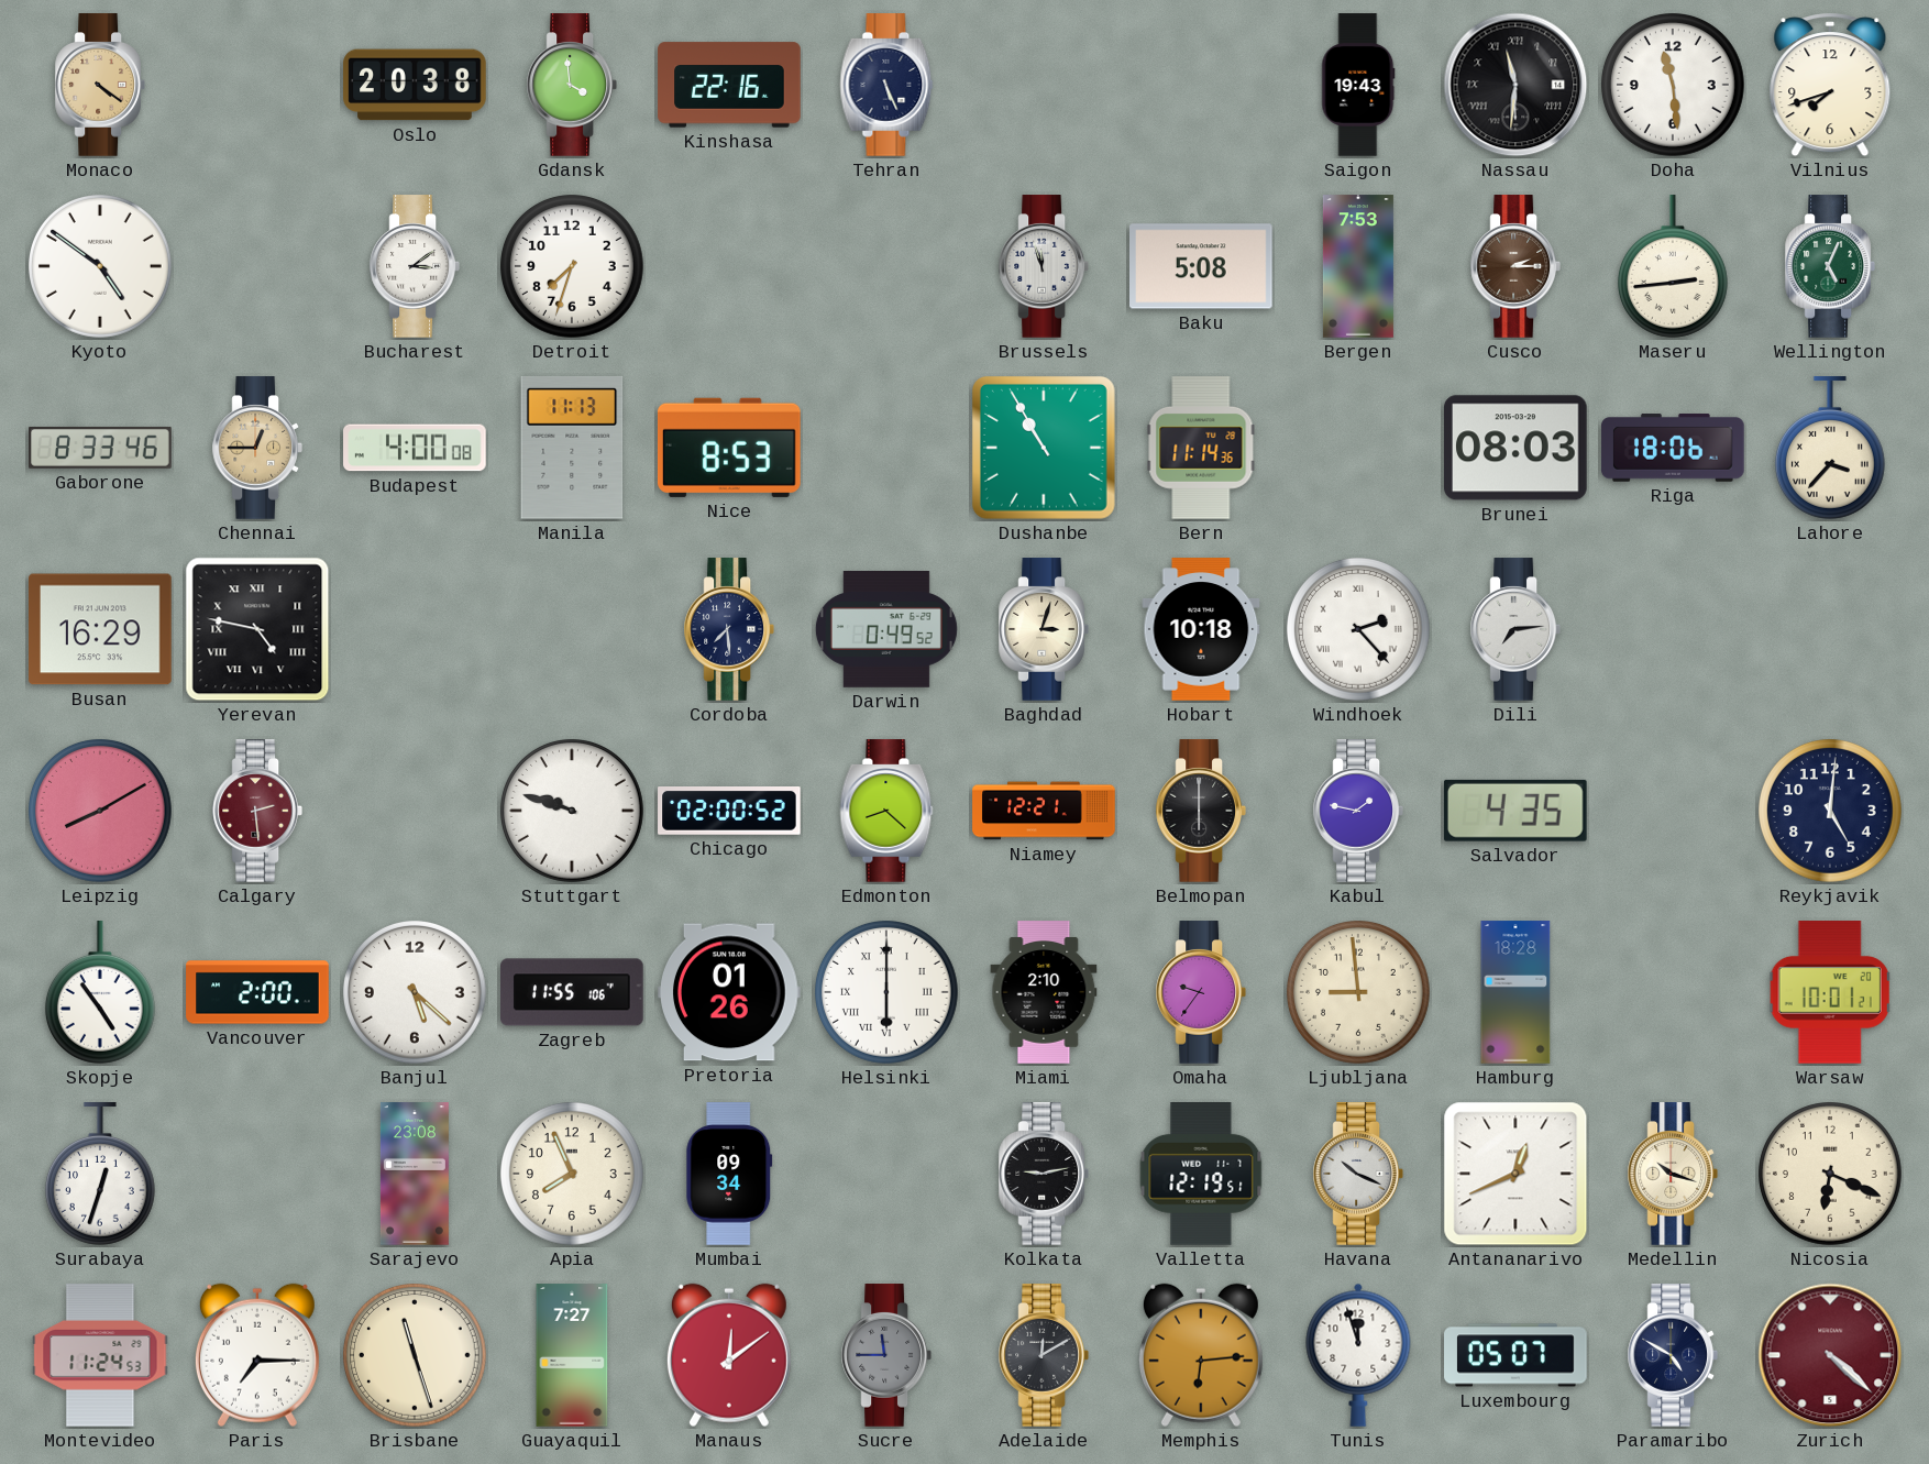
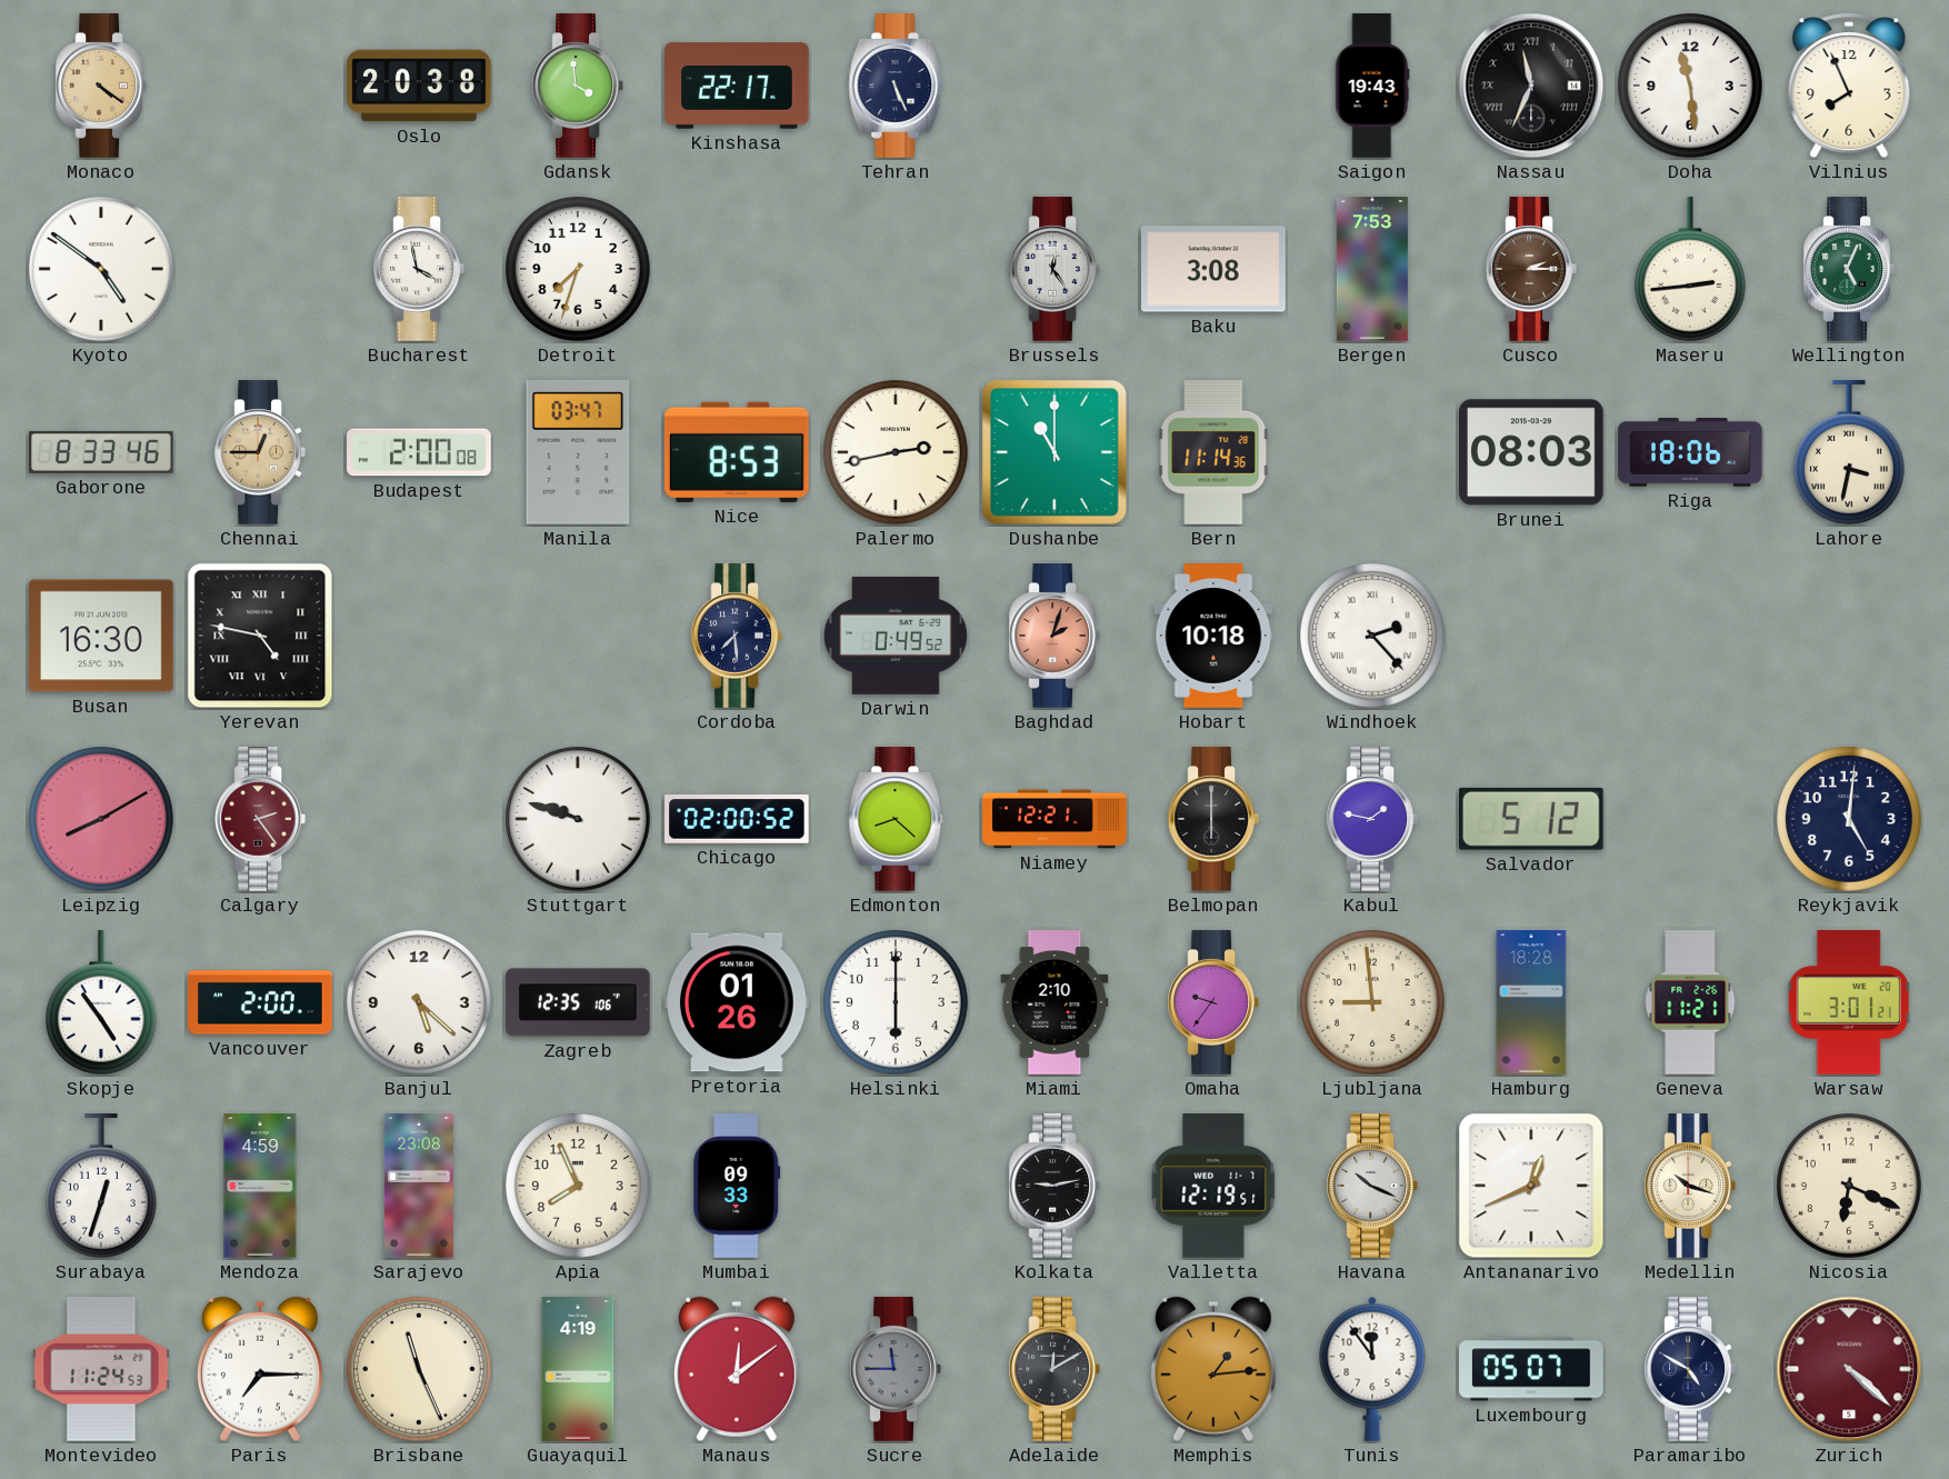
Kinshasa: 22:16 -> 22:17 (737, 86)
Nassau: 11:31 -> 11:34 (1531, 86)
Vilnius: 7:42 -> 7:56 (1849, 86)
Bucharest: 3:09 -> 3:58 (418, 269)
Brussels: 11:57 -> 12:24 (1053, 269)
Baku: 5:08 -> 3:08 (1213, 269)
Budapest: 4:00 -> 2:00 (419, 452)
Manila: 11:13 -> 03:47 (578, 452)
Palermo: none -> 2:43 (897, 453)
Dushanbe: 10:55 -> 11:00 (1055, 452)
Lahore: 3:37 -> 3:32 (1849, 452)
Busan: 16:29 -> 16:30 (102, 636)
Baghdad: 3:03 -> 2:03 (1053, 636)
Baghdad dial: cream -> salmon (1053, 636)
Dili: 7:14 -> none (1514, 629)
Calgary: 2:29 -> 2:24 (259, 819)
Salvador: 4:35 -> 5:12 (1531, 819)
Zagreb: 11:55 -> 12:35 (578, 1002)
Helsinki numerals: Roman -> Arabic (897, 1003)
Geneva: none -> 11:21 (1690, 1003)
Warsaw: 10:01 -> 3:01 (1849, 1002)
Mendoza: none -> 4:59 (260, 1186)
Mumbai: 09:34 -> 09:33 (737, 1186)
Brisbane: 11:27 -> 11:26 (420, 1370)
Guayaquil: 7:27 -> 4:19 (578, 1369)
Memphis: 6:14 -> 1:14 (1213, 1369)
Tunis: 11:57 -> 11:54 (1372, 1369)
